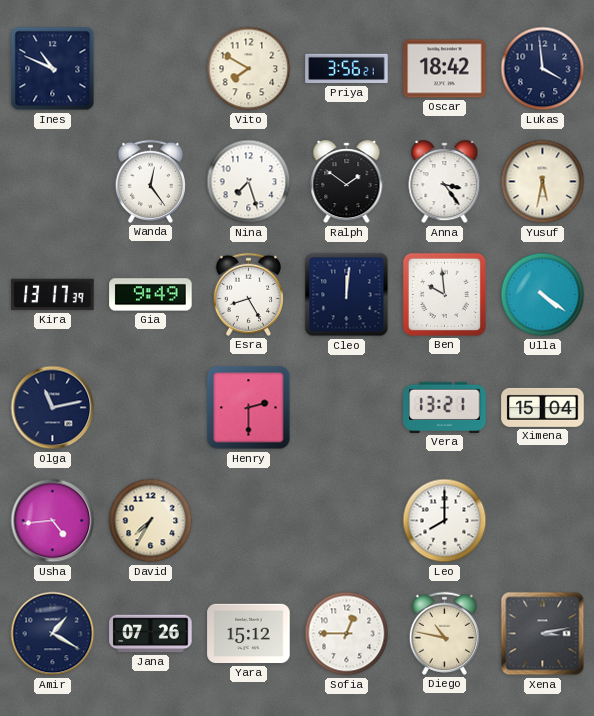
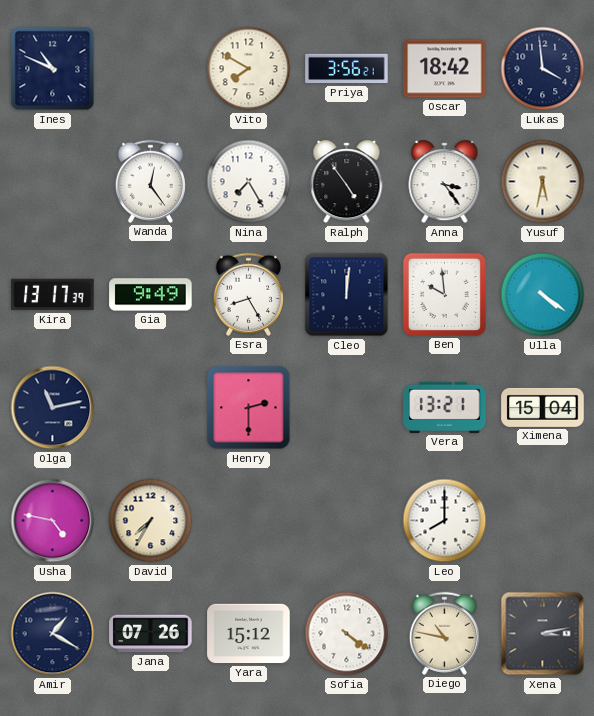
Nina: 7:27 -> 7:25 (249, 182)
Ralph: 1:51 -> 4:54 (347, 182)
Usha: 4:44 -> 4:47 (53, 521)
Sofia: 12:45 -> 4:21 (347, 634)
